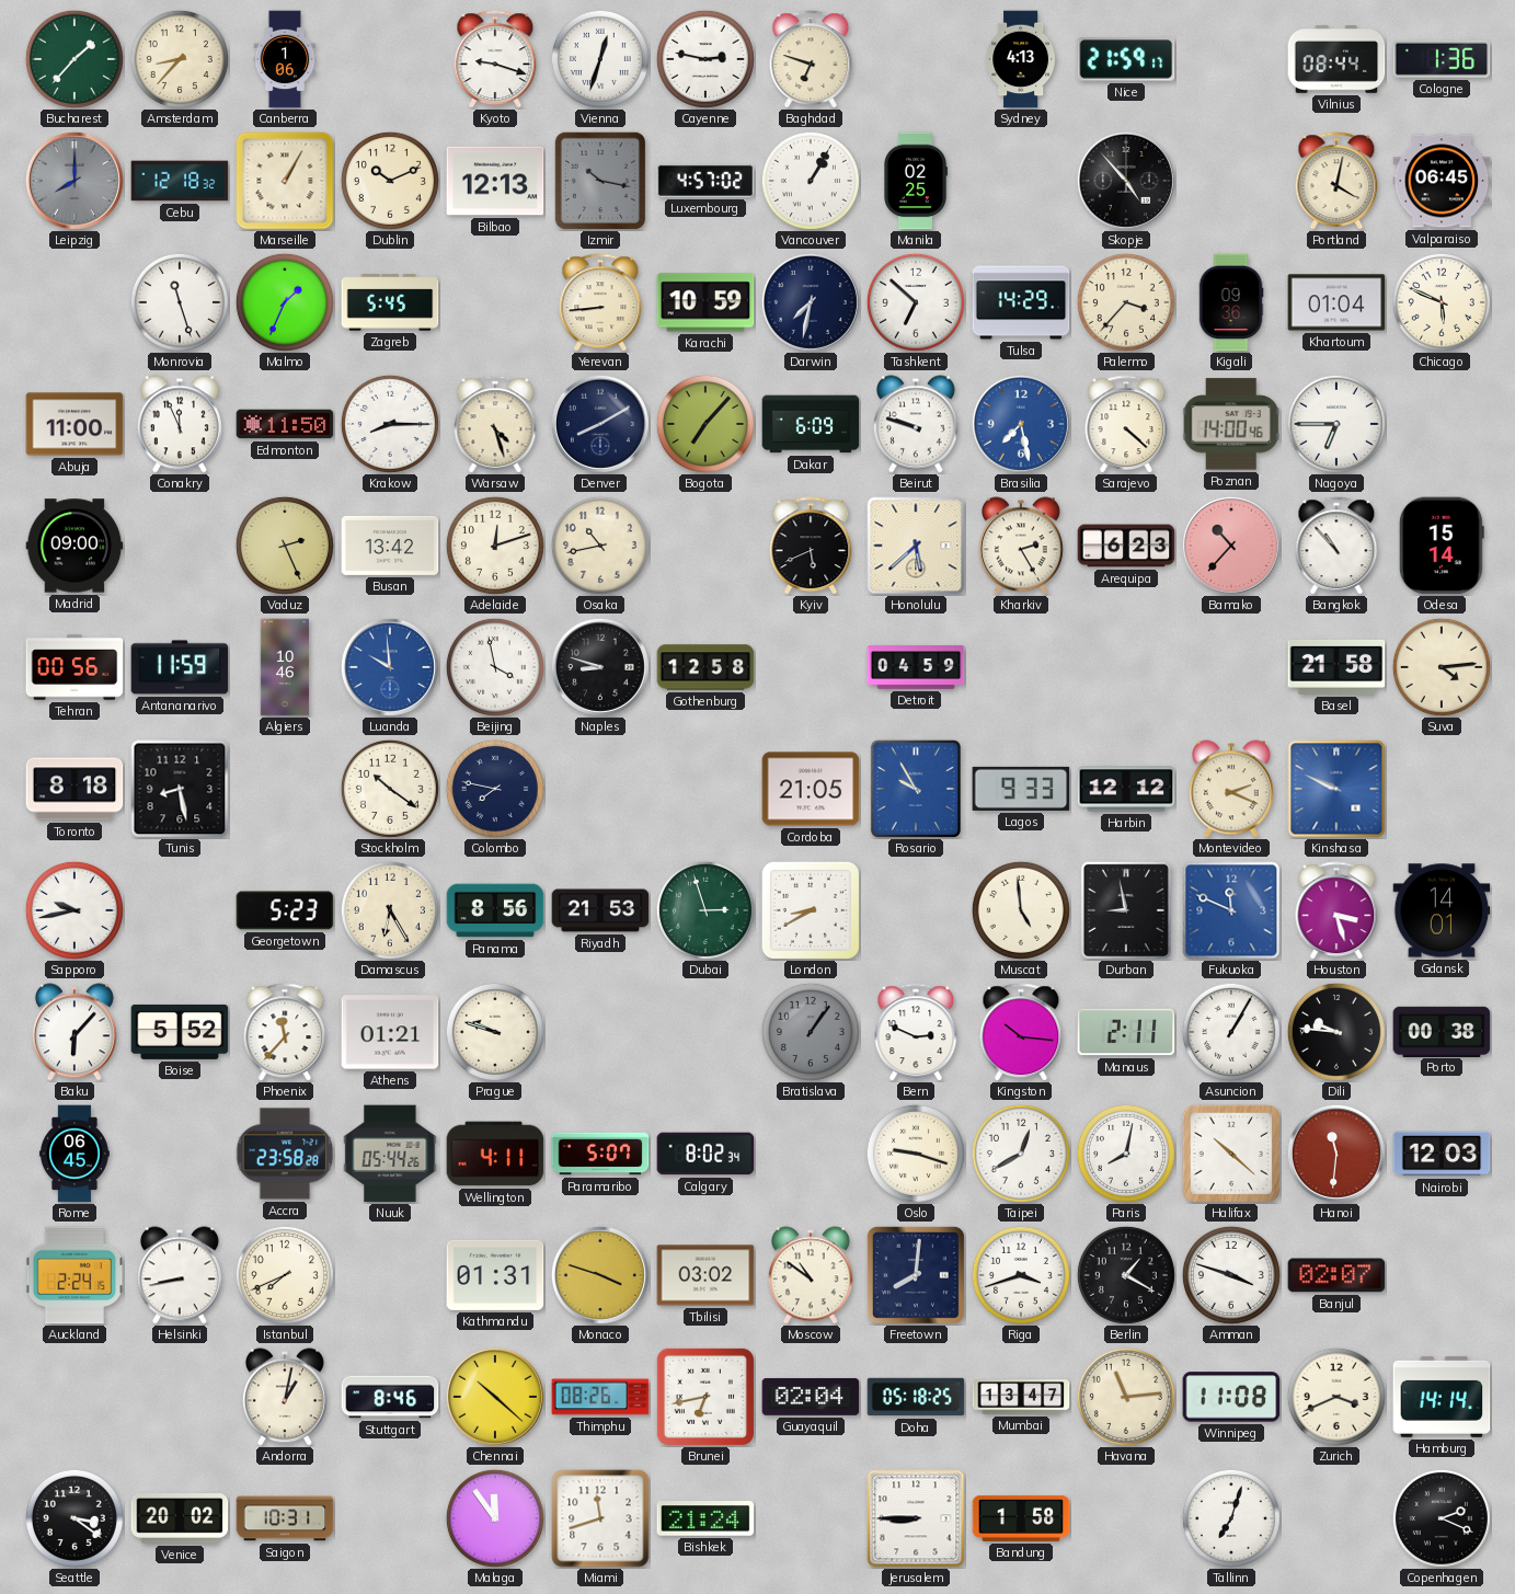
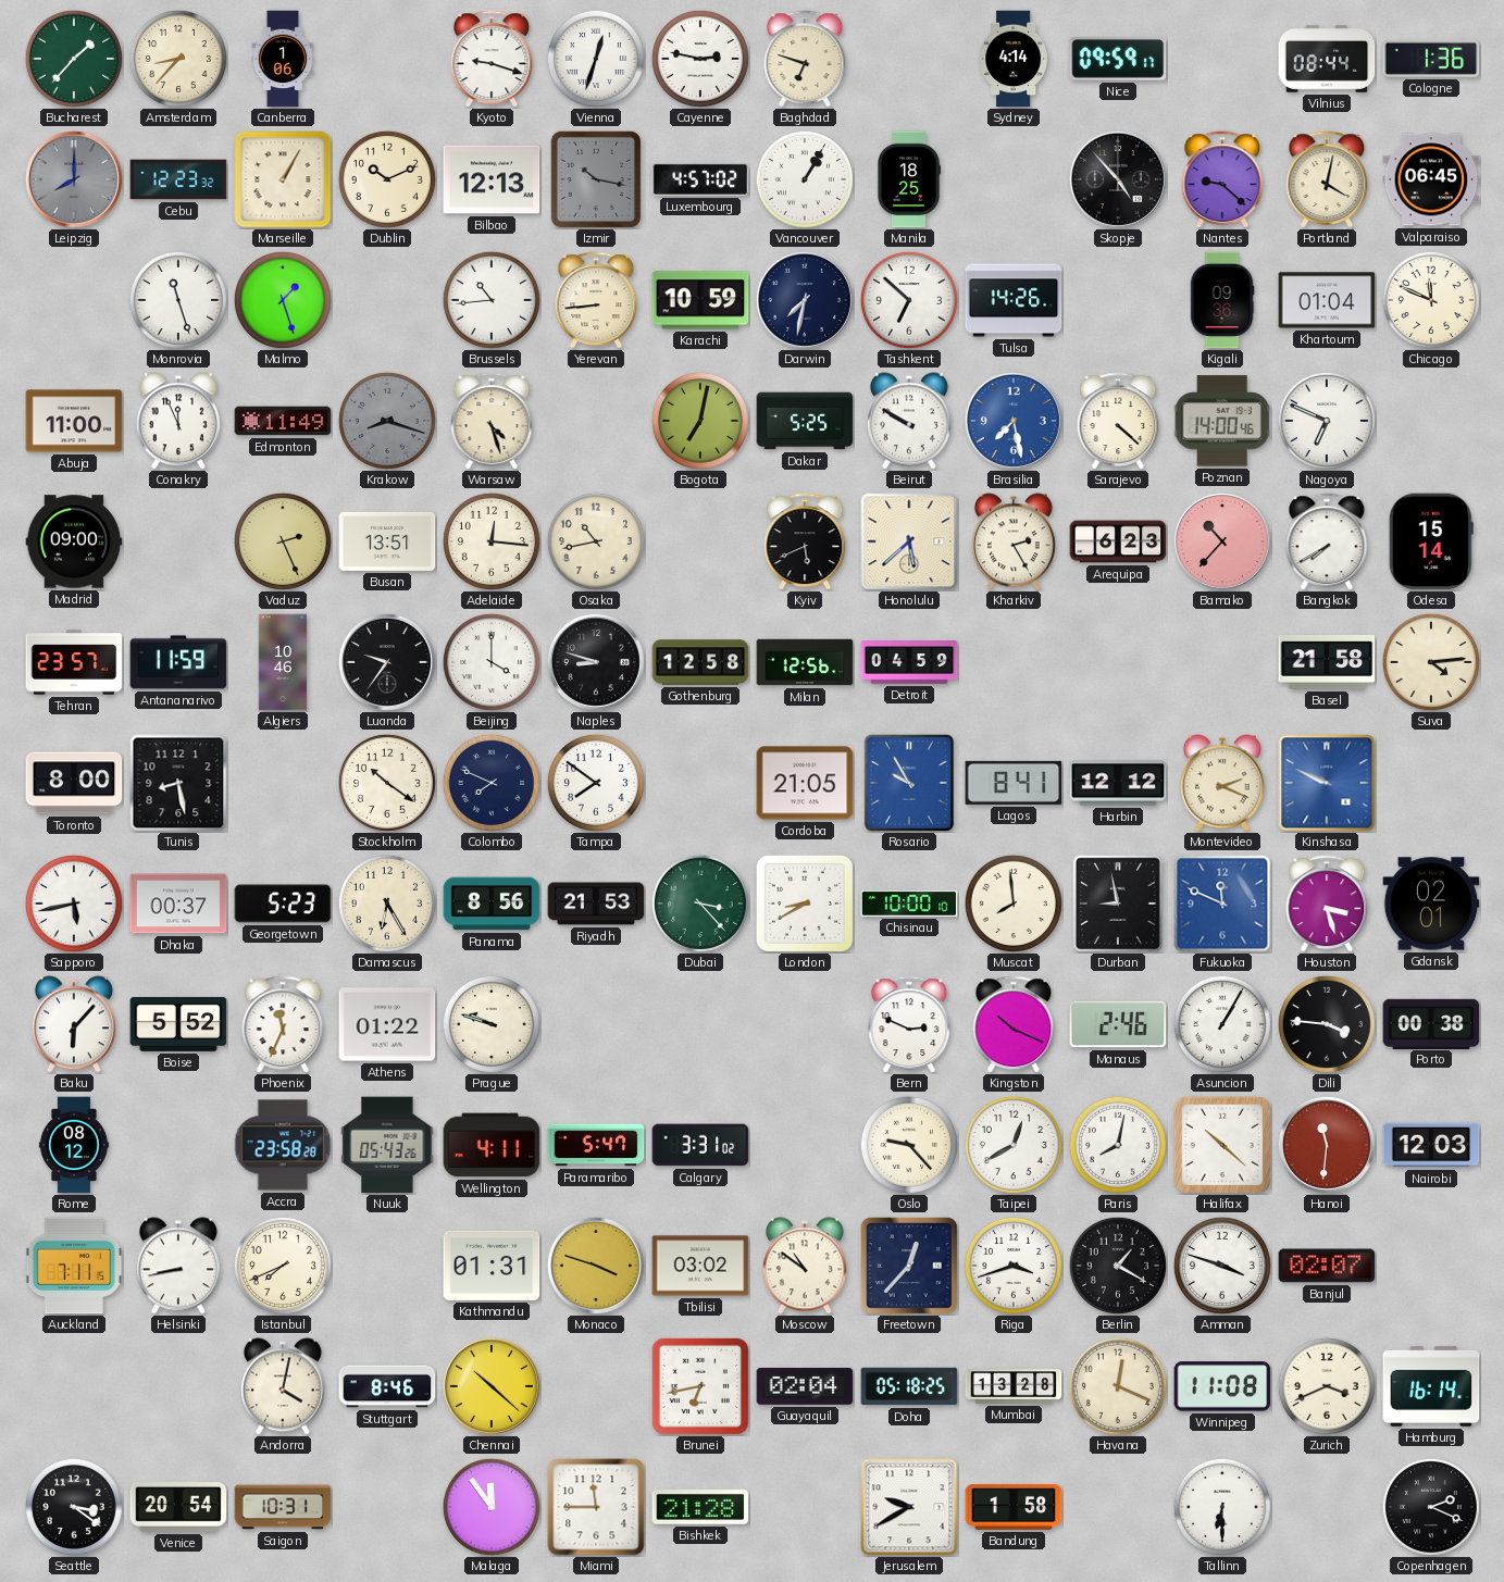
Sydney: 4:13 -> 4:14 (1014, 59)
Nice: 21:59 -> 09:59 (1118, 59)
Cebu: 12:18 -> 12:23 (178, 179)
Manila: 02:25 -> 18:25 (909, 179)
Nantes: none -> 9:22 (1222, 179)
Malmo: 1:34 -> 1:27 (283, 300)
Zagreb: 5:45 -> none (390, 302)
Brussels: none -> 10:44 (492, 300)
Tulsa: 14:29 -> 14:26 (1014, 300)
Palermo: 3:37 -> none (1126, 302)
Chicago: 5:49 -> 11:49 (1431, 300)
Edmonton: 11:50 -> 11:49 (283, 421)
Krakow: 8:15 -> 8:18 (387, 421)
Krakow dial: white -> grey (387, 421)
Denver: 8:10 -> none (600, 424)
Bogota: 7:07 -> 7:02 (700, 421)
Dakar: 6:09 -> 5:25 (805, 421)
Beirut: 9:48 -> 9:50 (909, 421)
Nagoya: 6:45 -> 6:49 (1327, 421)
Busan: 13:42 -> 13:51 (387, 541)
Adelaide: 12:12 -> 12:16 (492, 541)
Bangkok: 10:53 -> 7:40 (1327, 541)
Tehran: 00:56 -> 23:57 (74, 662)
Luanda: 9:59 -> 9:36 (387, 662)
Luanda dial: blue -> black (387, 662)
Beijing: 3:58 -> 4:00 (492, 662)
Milan: none -> 12:56 (805, 662)
Toronto: 8:18 -> 8:00 (74, 783)
Colombo: 7:47 -> 7:49 (492, 783)
Tampa: none -> 7:51 (596, 783)
Lagos: 9:33 -> 8:41 (1014, 783)
Sapporo: 9:43 -> 5:43 (74, 904)
Dhaka: none -> 00:37 (178, 904)
Dubai: 2:57 -> 3:23 (700, 904)
Chisinau: none -> 10:00 (909, 904)
Muscat: 4:59 -> 7:59 (1014, 904)
Gdansk: 14:01 -> 02:01 (1431, 904)
Phoenix: 11:37 -> 11:34 (283, 1024)
Athens: 01:21 -> 01:22 (387, 1024)
Bratislava: 1:06 -> none (811, 1032)
Kingston: 10:16 -> 10:19 (1014, 1024)
Manaus: 2:11 -> 2:46 (1118, 1024)
Dili: 9:46 -> 3:46 (1327, 1024)
Rome: 06:45 -> 08:12 (74, 1145)
Nuuk: 05:44 -> 05:43 (387, 1145)
Paramaribo: 5:07 -> 5:47 (596, 1145)
Calgary: 8:02 -> 3:31 (700, 1145)
Oslo: 9:18 -> 9:23 (909, 1145)
Auckland: 2:24 -> 7:11 (74, 1266)
Freetown: 8:01 -> 12:37 (909, 1266)
Andorra: 1:02 -> 4:02 (283, 1386)
Thimphu: 08:26 -> none (600, 1397)
Mumbai: 13:47 -> 13:28 (1014, 1386)
Havana: 11:14 -> 12:19 (1118, 1386)
Hamburg: 14:14 -> 16:14 (1431, 1386)
Venice: 20:02 -> 20:54 (178, 1508)
Miami: 11:42 -> 11:45 (596, 1507)
Bishkek: 21:24 -> 21:28 (700, 1507)
Jerusalem: 8:45 -> 9:40 (909, 1507)
Tallinn: 7:03 -> 6:30 (1222, 1507)
